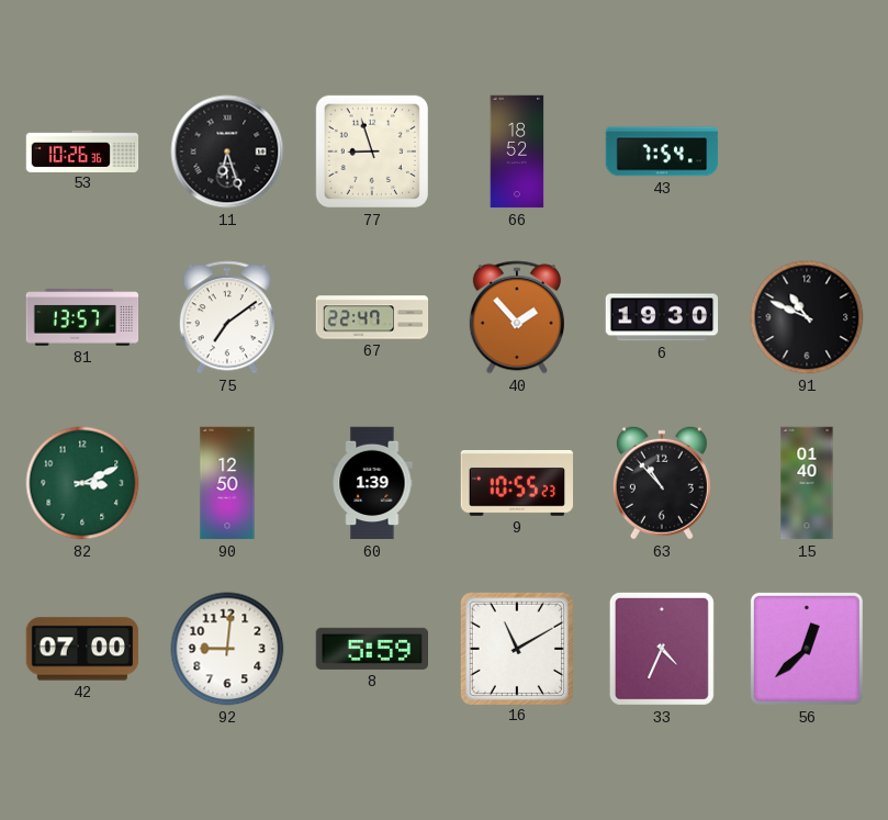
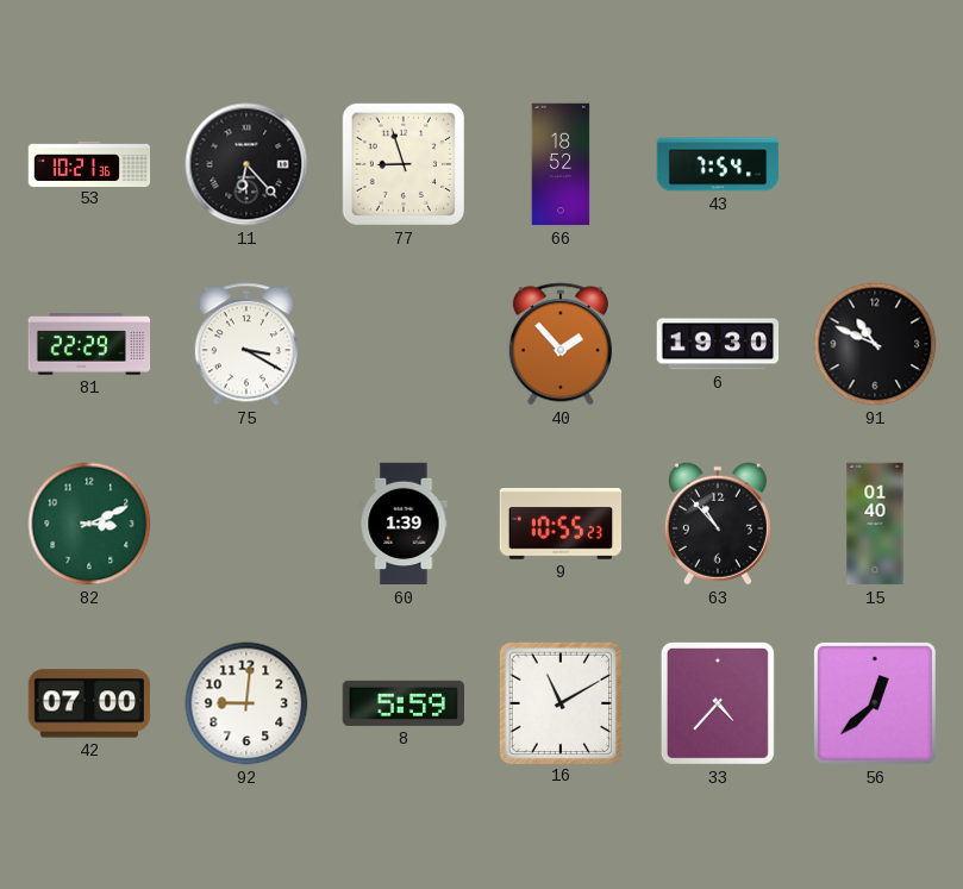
53: 10:26 -> 10:21 (89, 163)
11: 6:27 -> 6:23 (246, 164)
81: 13:57 -> 22:29 (89, 345)
75: 7:09 -> 3:20 (246, 344)
67: 22:47 -> none (372, 317)
90: 12:50 -> none (227, 483)
33: 4:34 -> 4:37 (718, 703)
